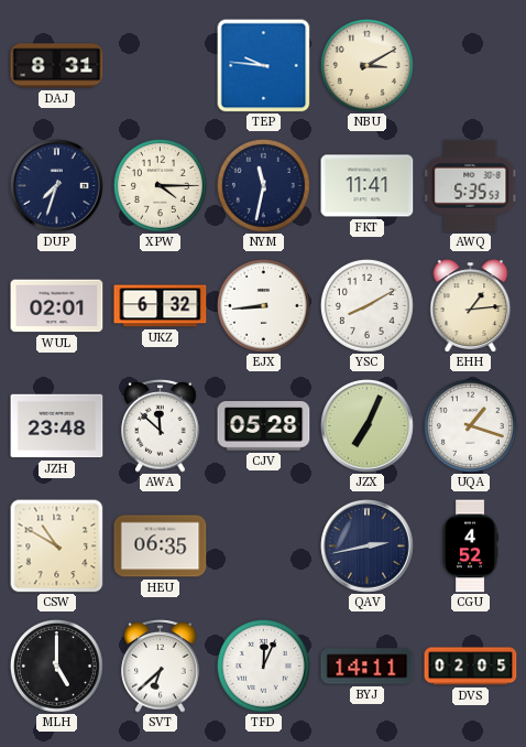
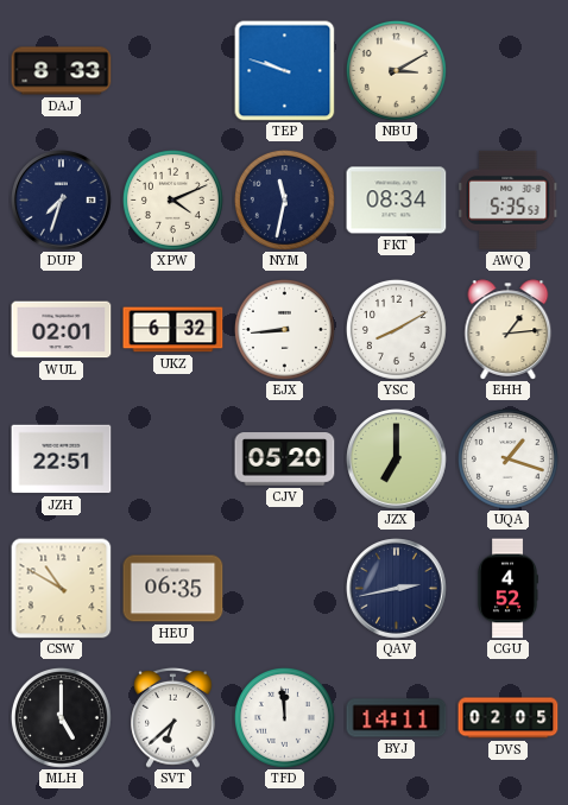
DAJ: 8:31 -> 8:33 (62, 71)
TEP: 9:46 -> 9:48 (285, 71)
XPW: 4:15 -> 4:11 (172, 199)
FKT: 11:41 -> 08:34 (397, 201)
JZH: 23:48 -> 22:51 (62, 459)
AWA: 11:52 -> none (161, 426)
CJV: 05:28 -> 05:20 (285, 459)
JZX: 7:04 -> 7:00 (397, 459)
TFD: 12:04 -> 11:59 (284, 717)
